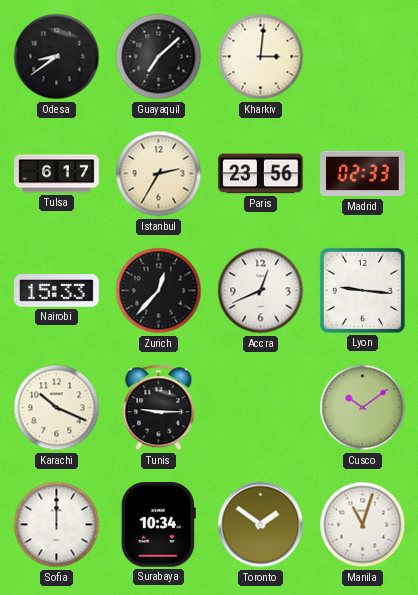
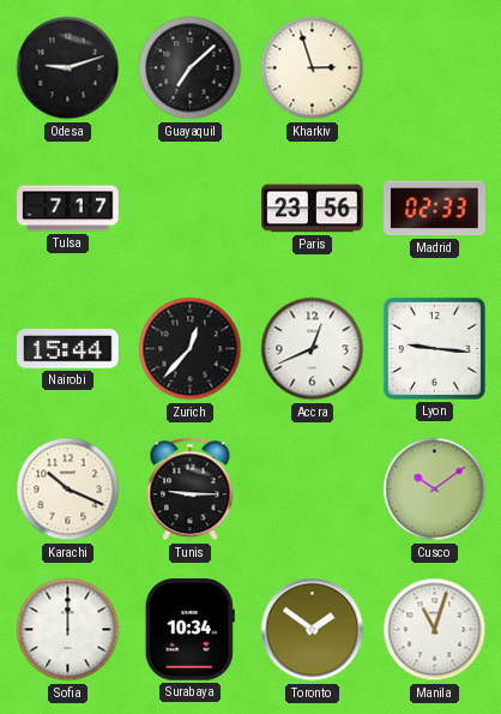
Odesa: 8:39 -> 9:12 (68, 68)
Kharkiv: 3:01 -> 2:57 (313, 68)
Tulsa: 6:17 -> 7:17 (68, 209)
Istanbul: 2:35 -> none (159, 174)
Nairobi: 15:33 -> 15:44 (68, 349)
